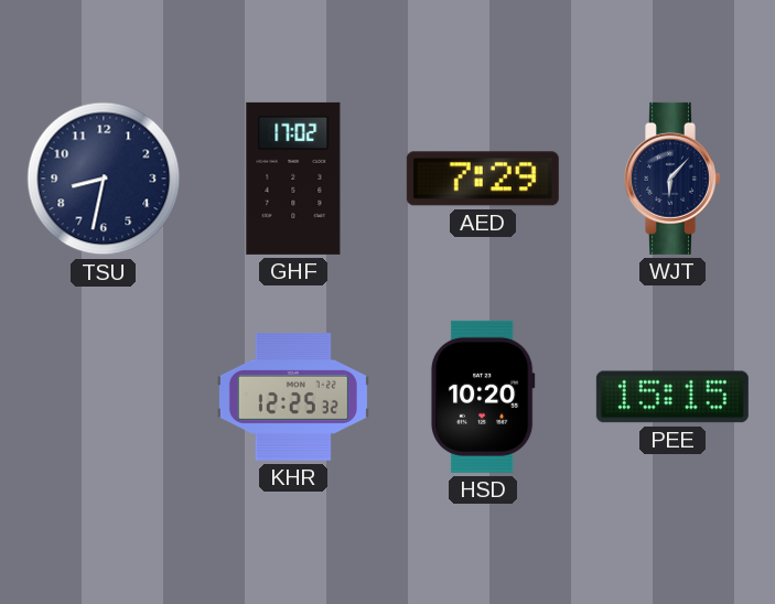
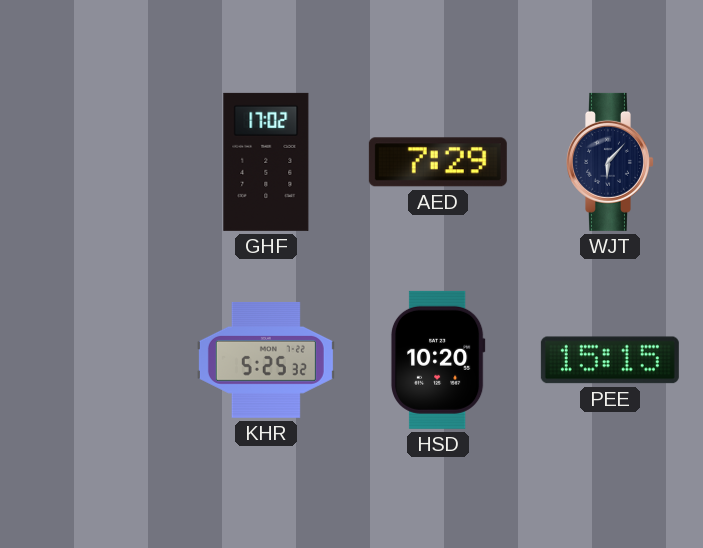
TSU: 8:32 -> none (104, 179)
KHR: 12:25 -> 5:25 (266, 360)
